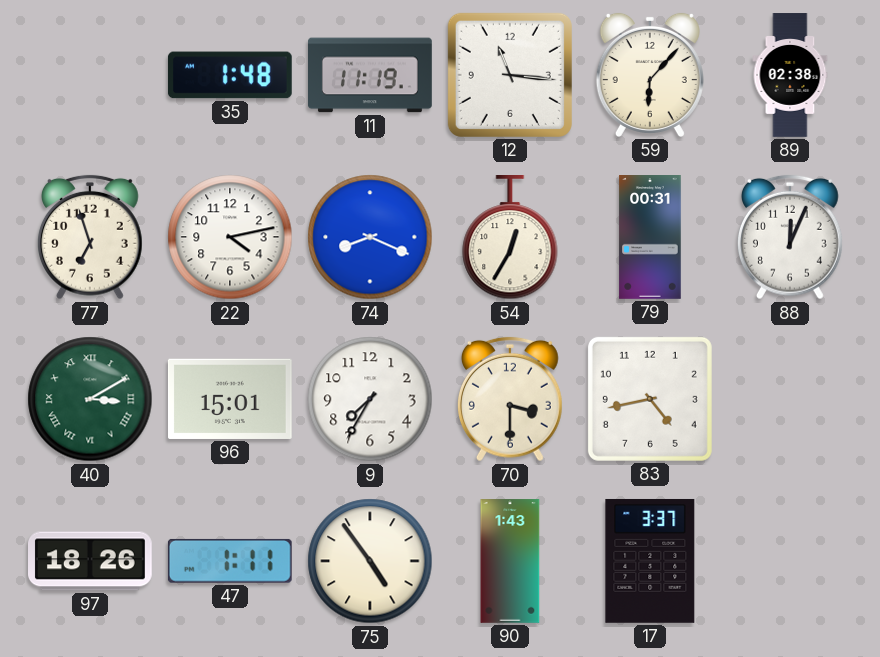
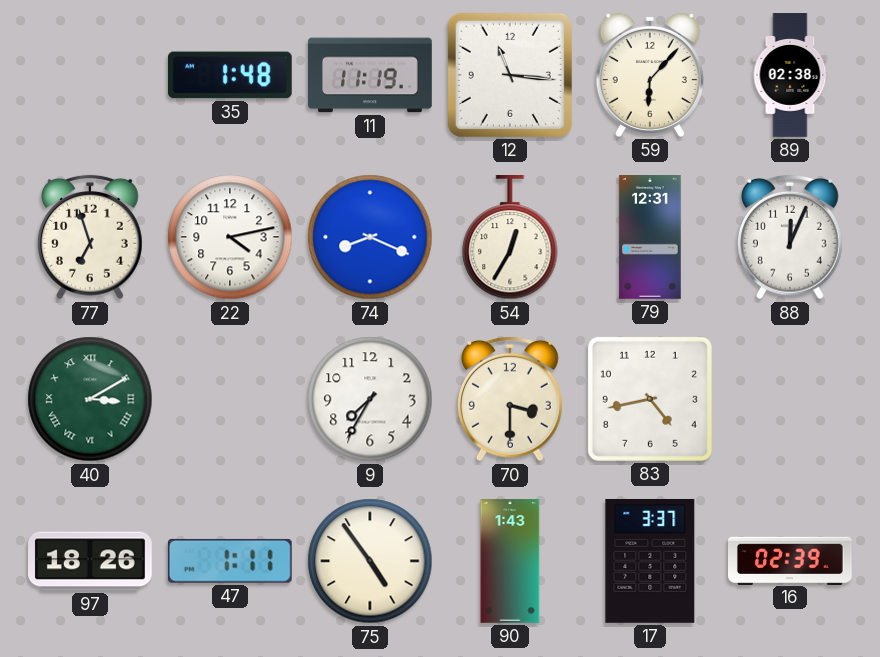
79: 00:31 -> 12:31 (650, 237)
96: 15:01 -> none (230, 399)
16: none -> 02:39 (791, 560)
